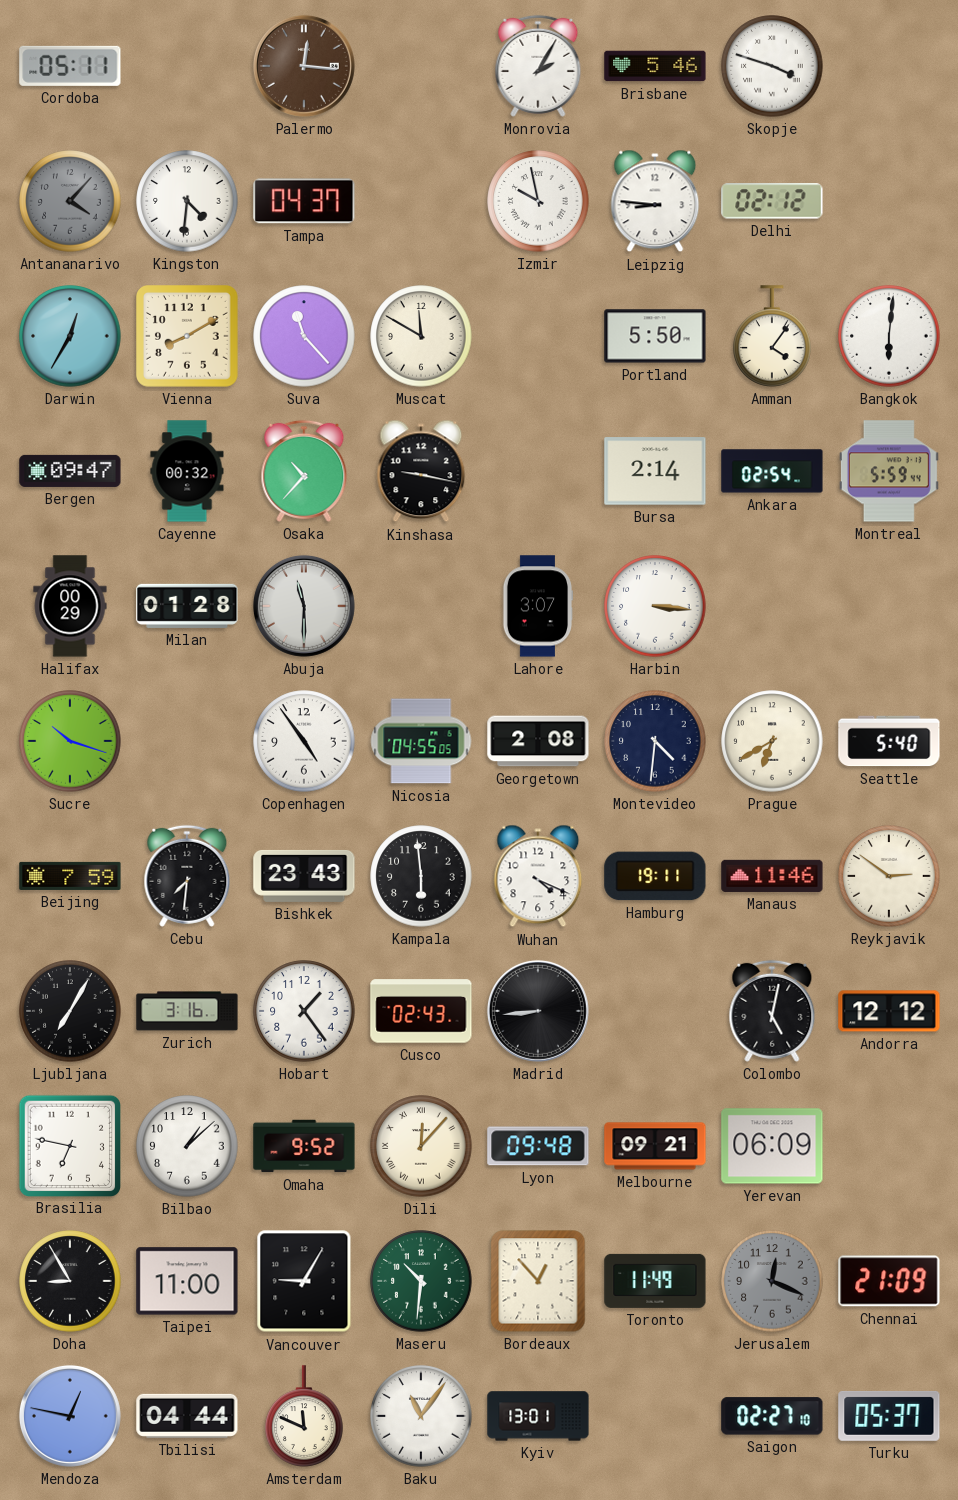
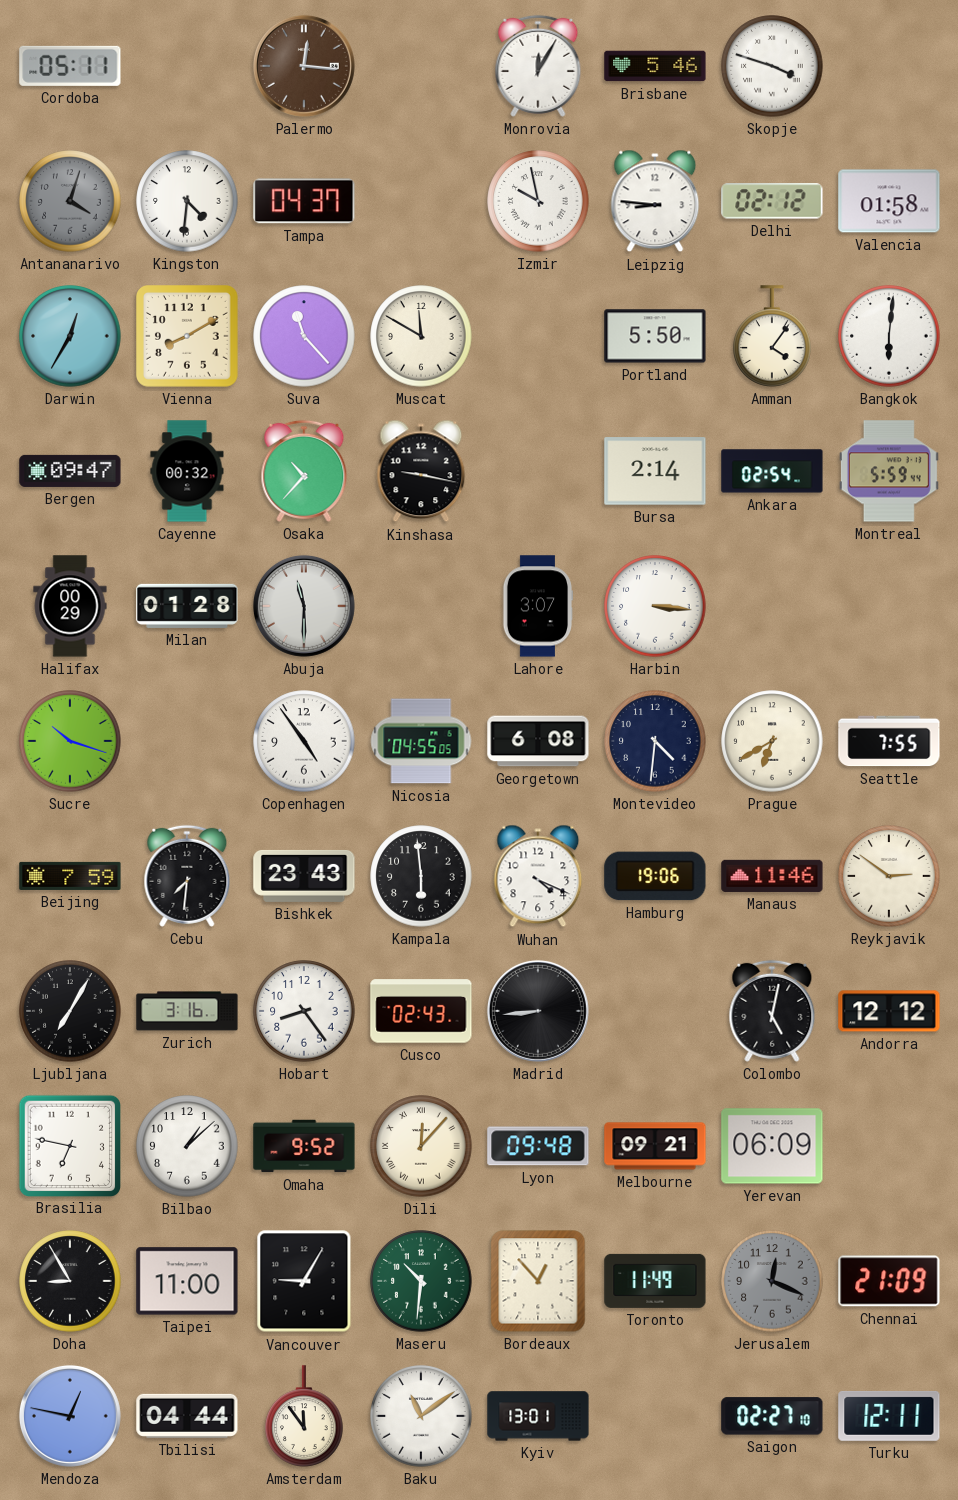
Monrovia: 2:05 -> 12:05 (538, 66)
Antananarivo: 4:07 -> 4:03 (70, 201)
Valencia: none -> 01:58 (889, 201)
Georgetown: 2:08 -> 6:08 (538, 741)
Seattle: 5:40 -> 7:55 (889, 741)
Hamburg: 19:11 -> 19:06 (655, 876)
Hobart: 1:24 -> 8:24 (304, 1011)
Amsterdam: 11:49 -> 11:54 (304, 1416)
Baku: 11:06 -> 11:09 (421, 1416)
Turku: 05:37 -> 12:11 (889, 1416)
